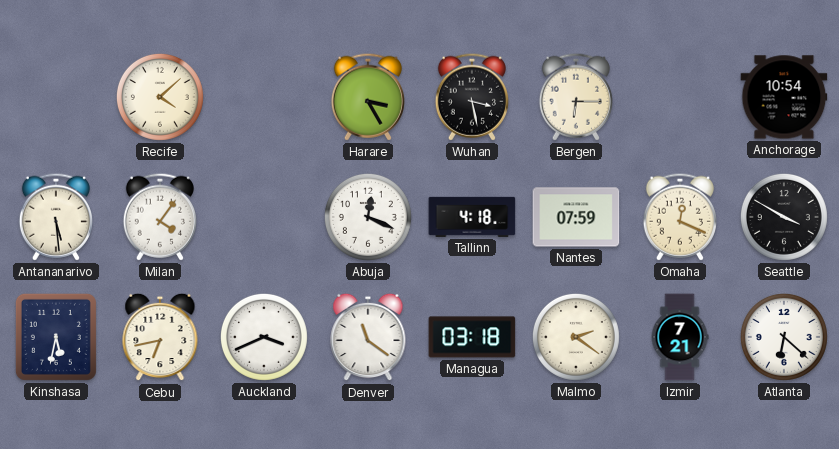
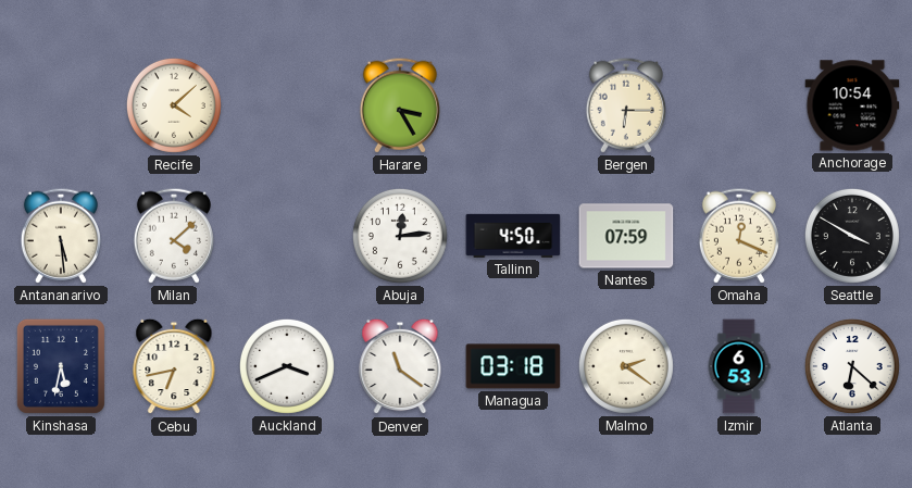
Wuhan: 3:28 -> none (472, 97)
Milan: 4:06 -> 4:08 (174, 236)
Abuja: 12:19 -> 12:14 (400, 236)
Tallinn: 4:18 -> 4:50 (513, 236)
Izmir: 7:21 -> 6:53 (739, 366)
